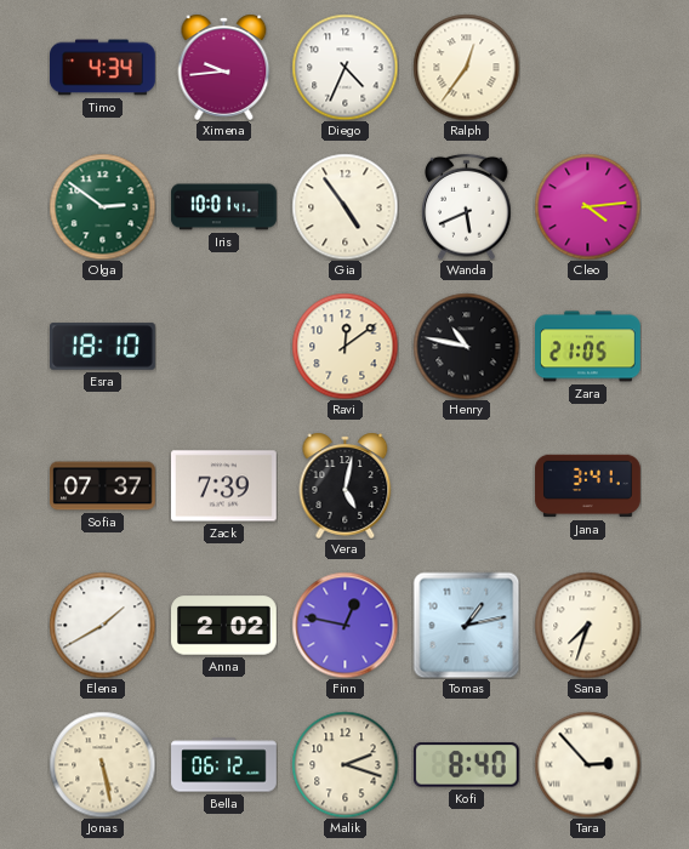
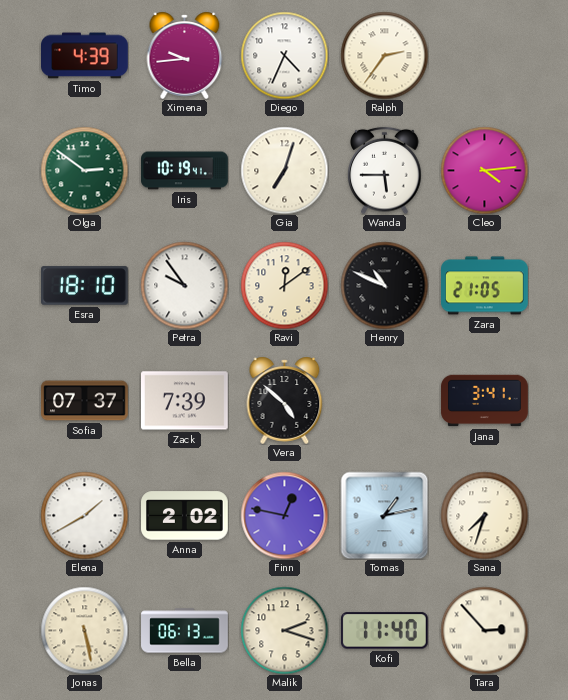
Timo: 4:34 -> 4:39 (85, 56)
Ralph: 12:36 -> 2:36 (384, 55)
Iris: 10:01 -> 10:19 (185, 171)
Gia: 4:54 -> 7:03 (284, 170)
Wanda: 5:41 -> 5:45 (385, 170)
Petra: none -> 9:54 (184, 285)
Henry: 10:47 -> 10:49 (384, 285)
Vera: 5:02 -> 4:52 (285, 400)
Bella: 06:12 -> 06:13 (185, 631)
Kofi: 8:40 -> 11:40 (384, 631)
